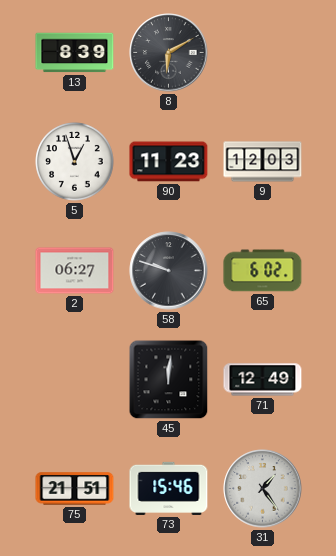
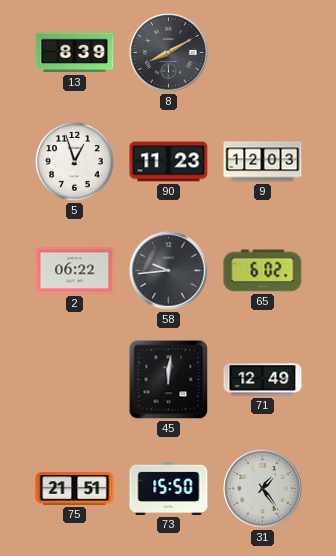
8: 6:10 -> 8:10 (169, 53)
2: 06:27 -> 06:22 (75, 271)
58: 9:48 -> 9:44 (169, 271)
73: 15:46 -> 15:50 (169, 488)
